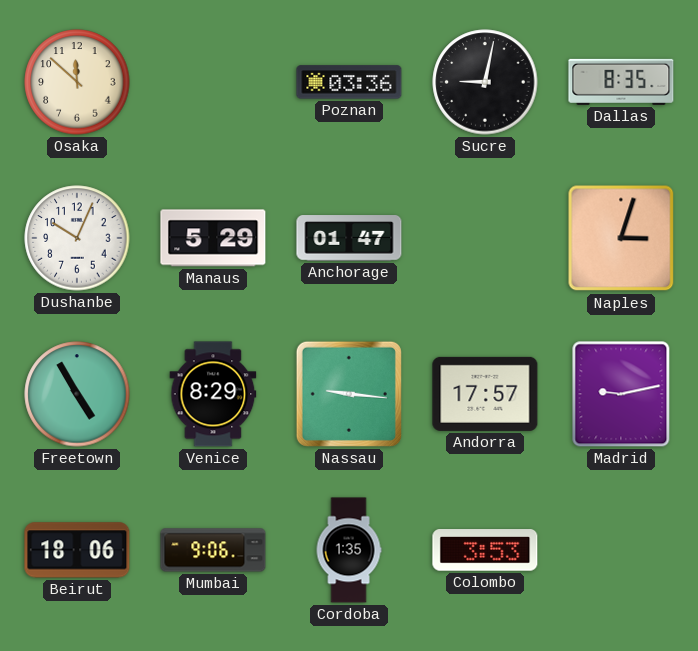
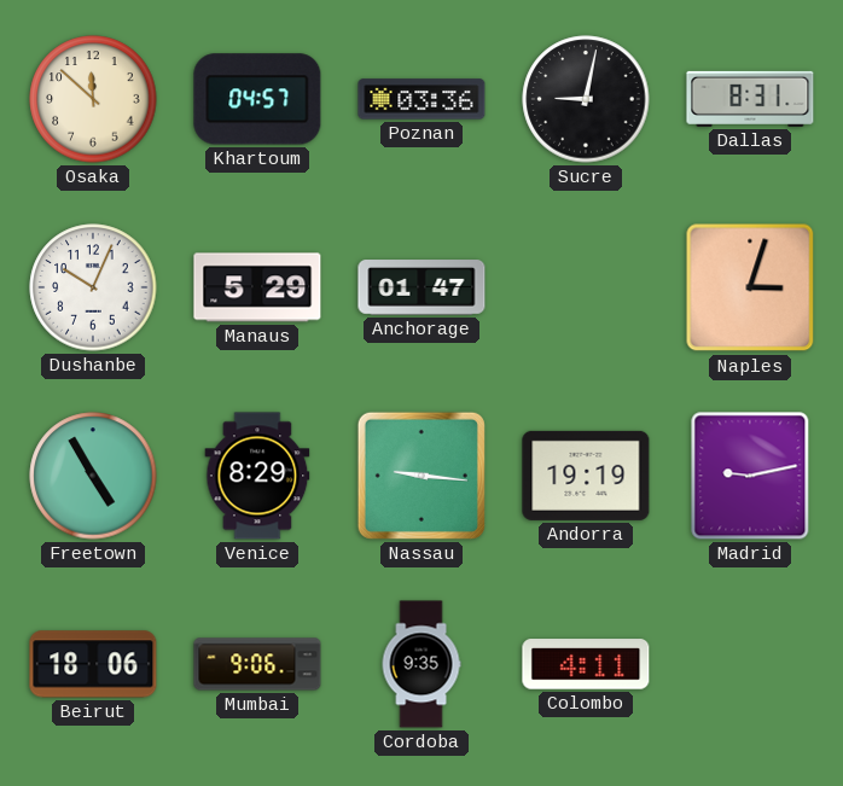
Khartoum: none -> 04:57 (257, 99)
Dallas: 8:35 -> 8:31 (750, 99)
Andorra: 17:57 -> 19:19 (586, 476)
Cordoba: 1:35 -> 9:35 (421, 664)
Colombo: 3:53 -> 4:11 (586, 664)
